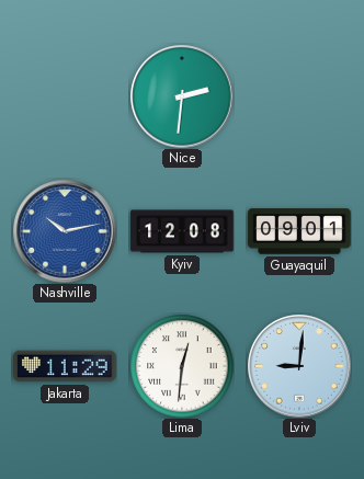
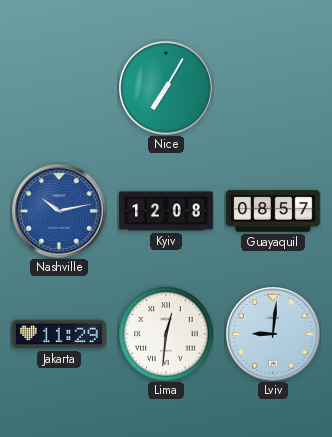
Nice: 2:31 -> 7:05 (166, 88)
Guayaquil: 09:01 -> 08:57 (273, 211)
